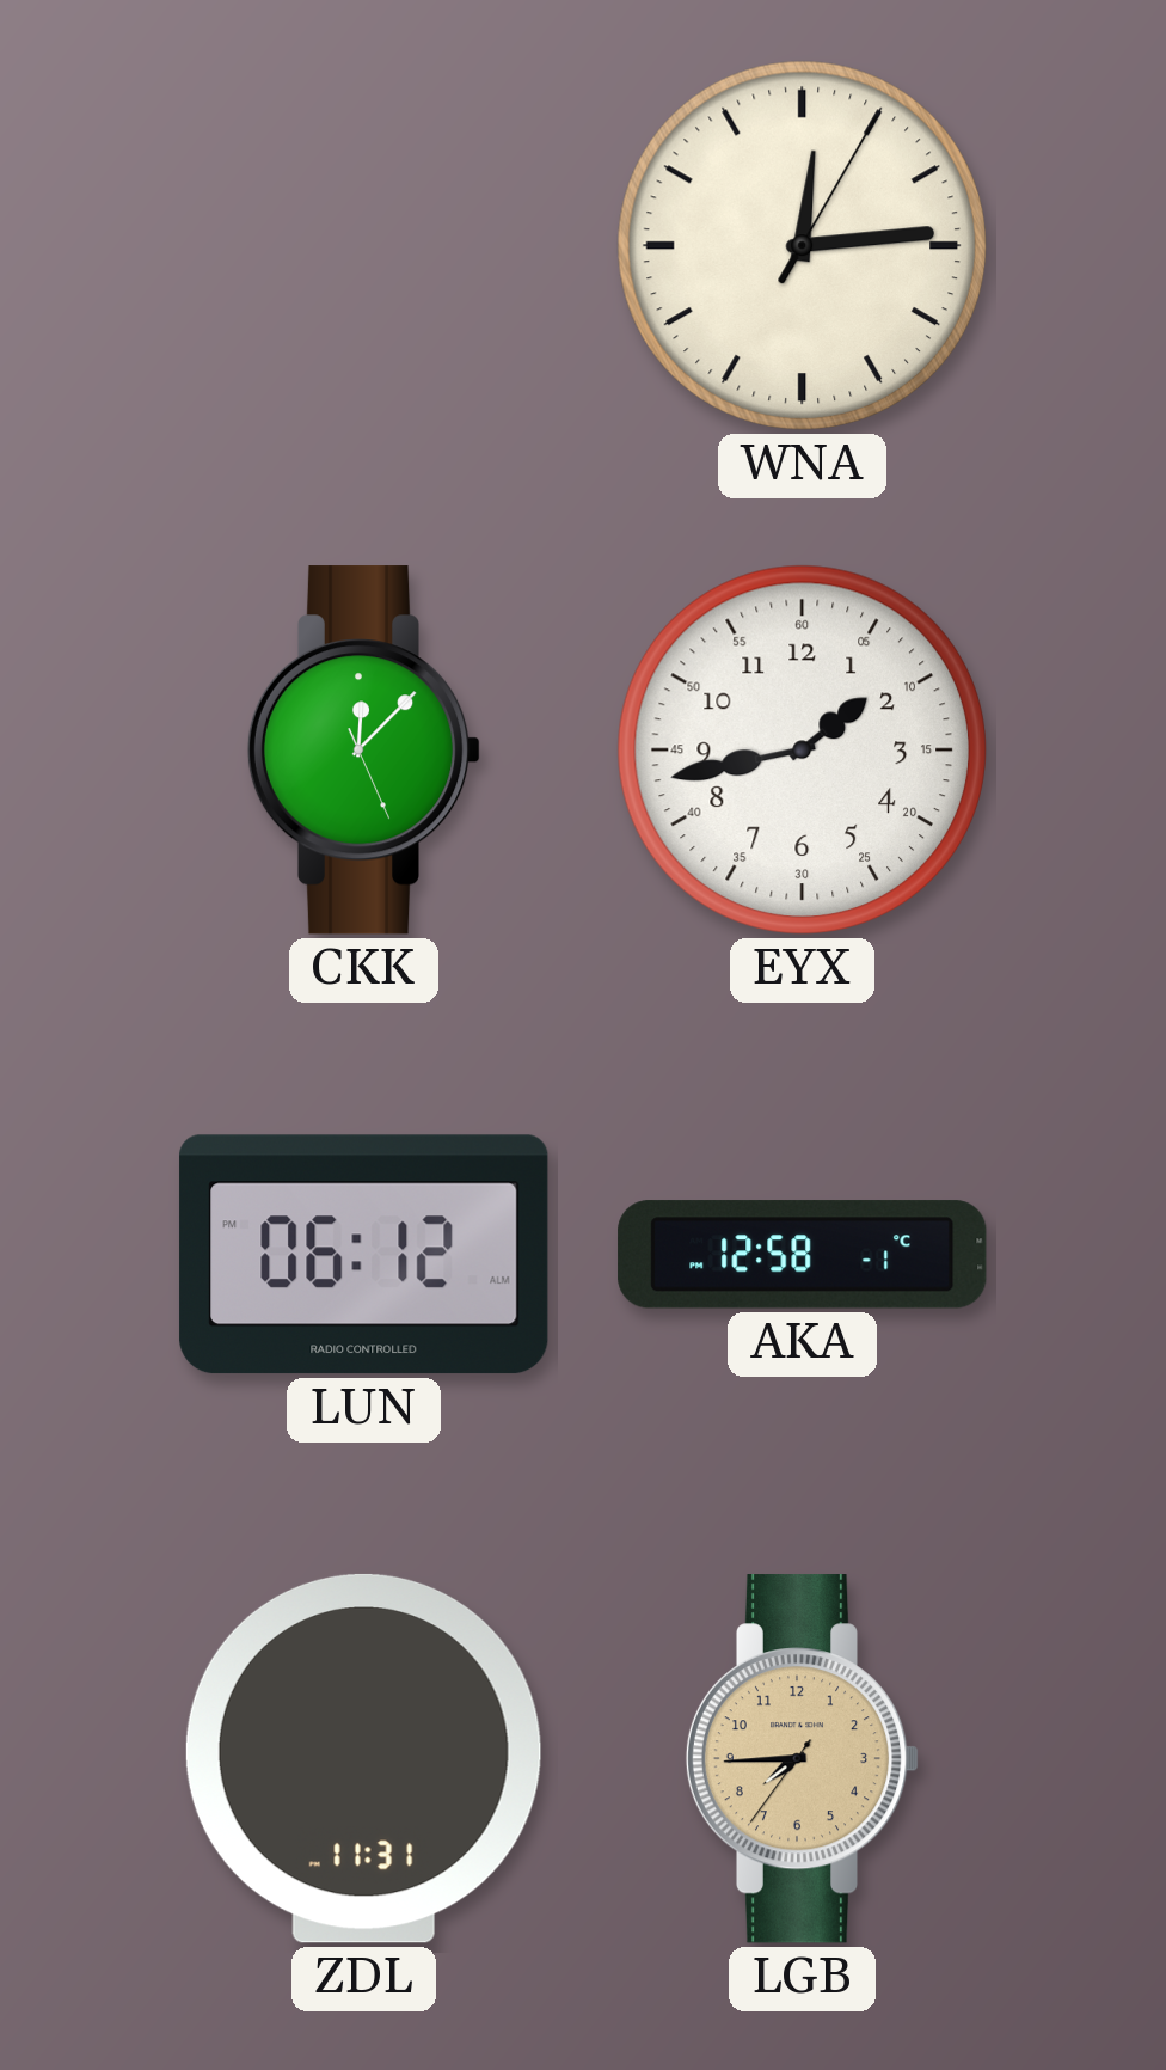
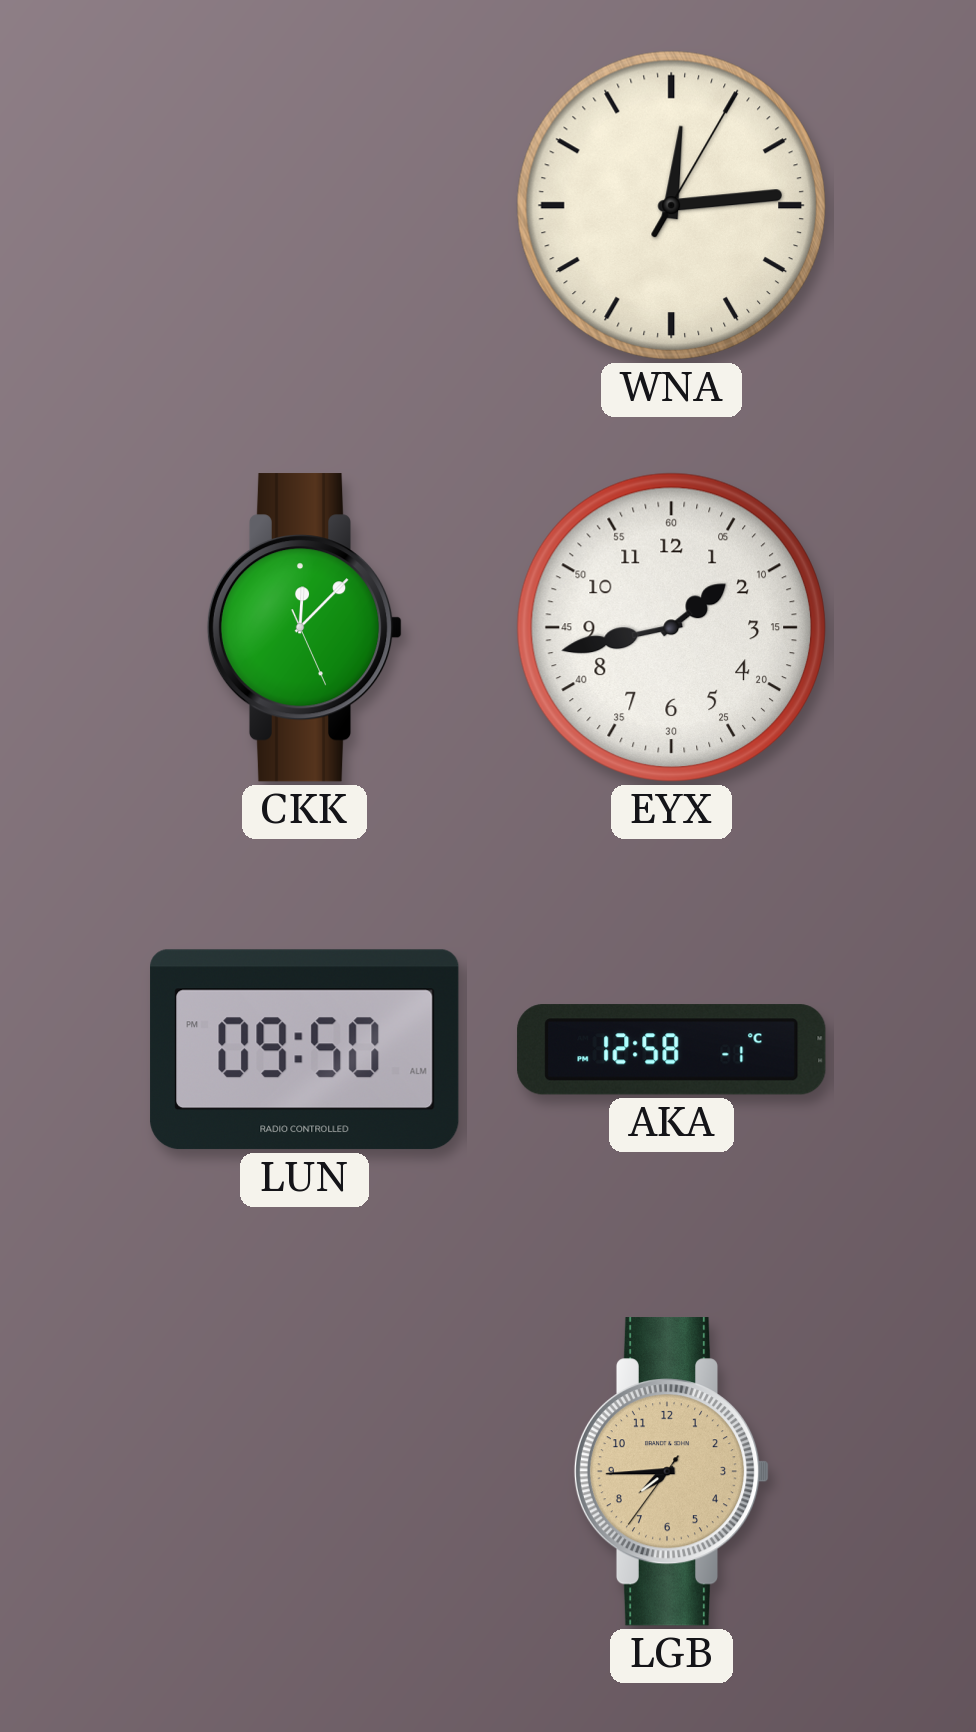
LUN: 06:12 -> 09:50 (305, 1050)
ZDL: 11:31 -> none (363, 1758)
